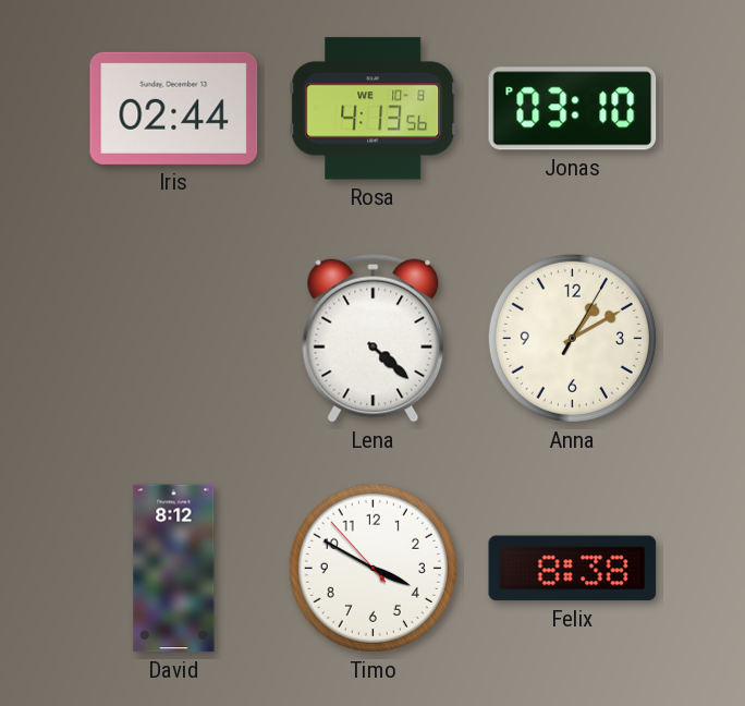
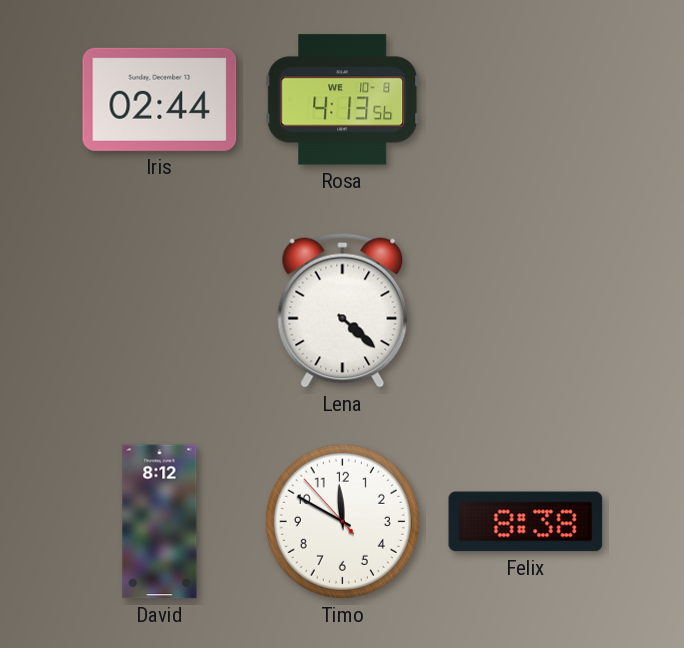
Jonas: 03:10 -> none (573, 109)
Anna: 1:10 -> none (572, 338)
Timo: 3:49 -> 11:49 (342, 521)
